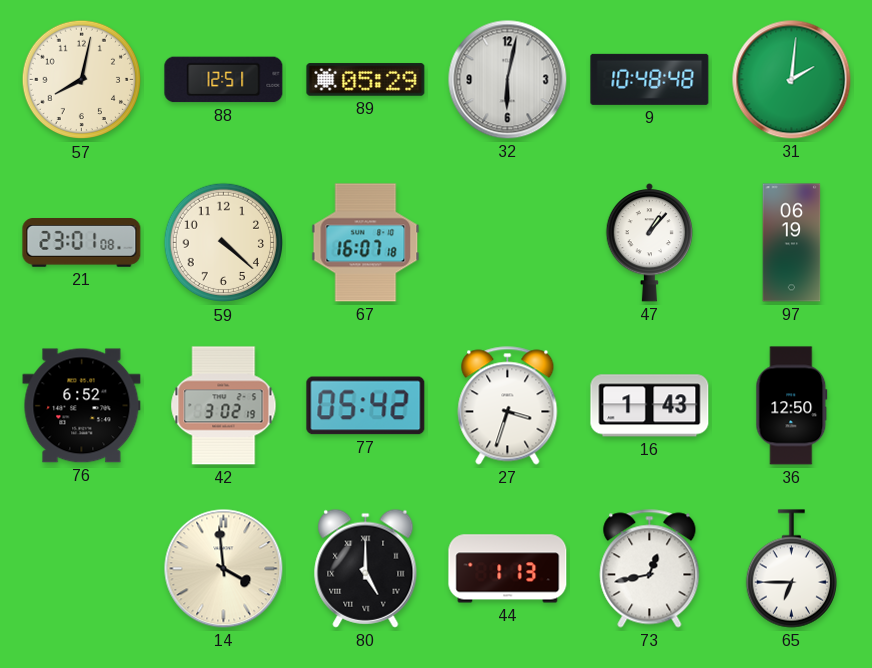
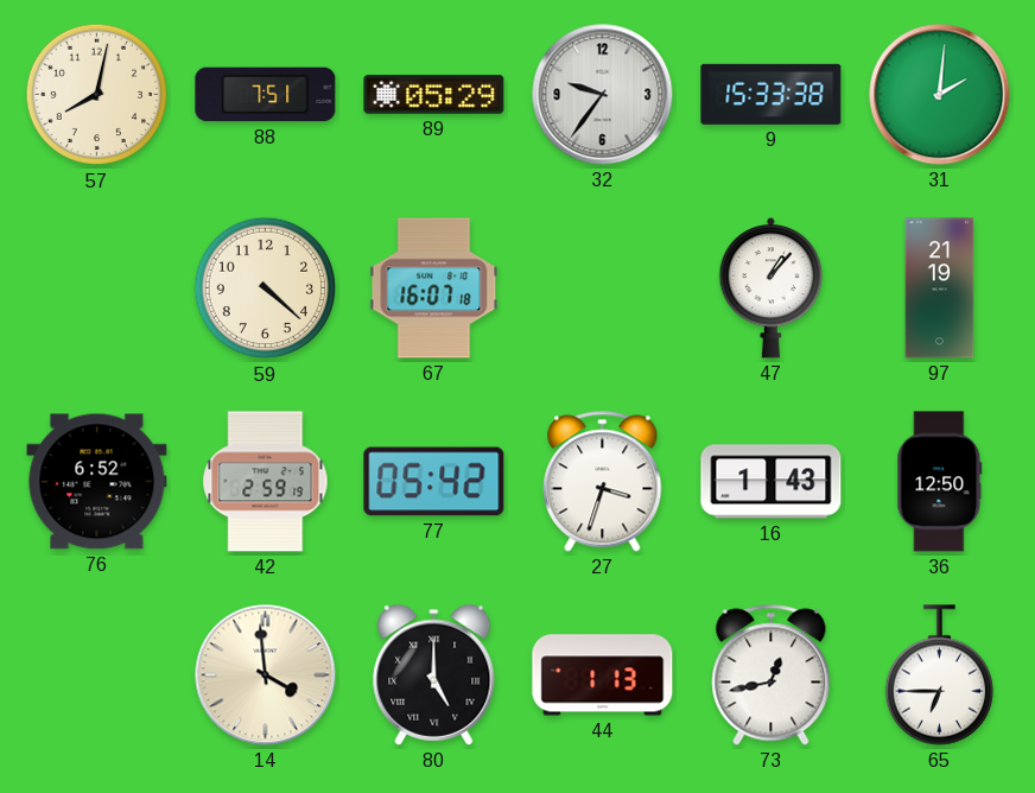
88: 12:51 -> 7:51 (266, 95)
32: 6:02 -> 9:36 (603, 95)
9: 10:48 -> 15:33 (772, 94)
21: 23:01 -> none (82, 243)
97: 06:19 -> 21:19 (940, 288)
42: 3:02 -> 2:59 (266, 482)
